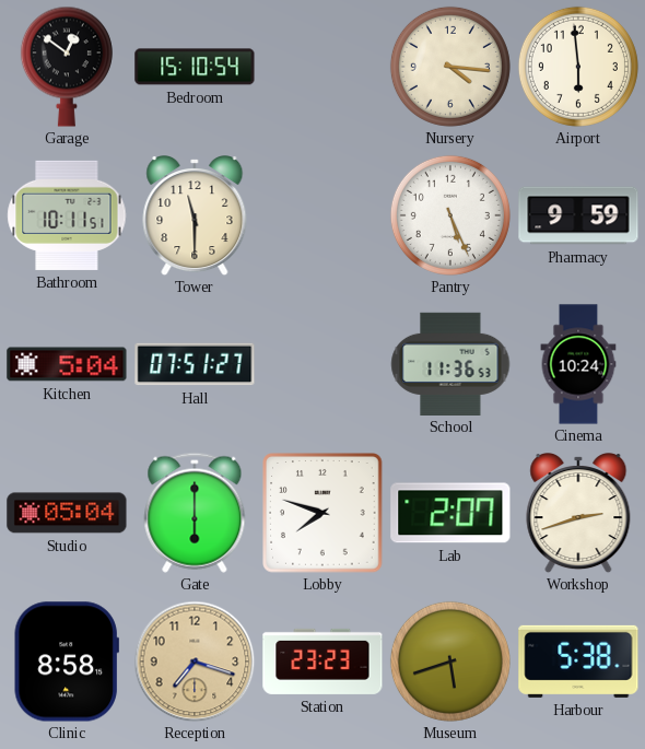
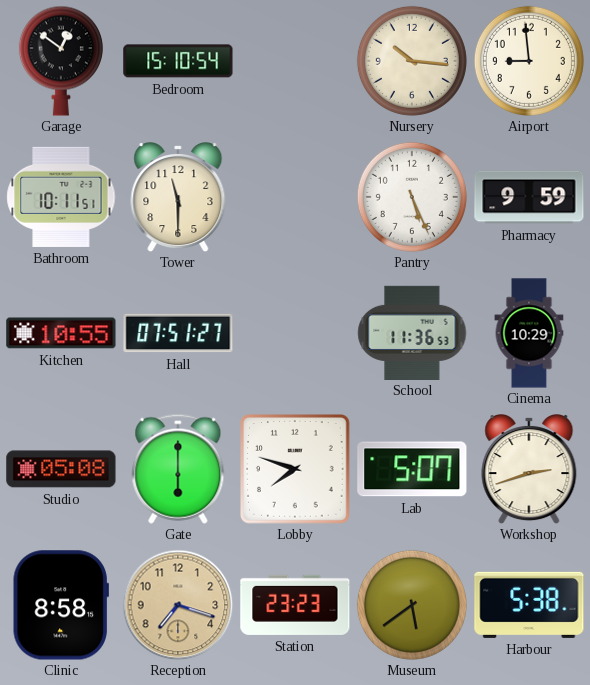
Nursery: 4:16 -> 10:16 (412, 61)
Airport: 5:59 -> 8:59 (529, 61)
Kitchen: 5:04 -> 10:55 (61, 333)
Cinema: 10:24 -> 10:29 (529, 333)
Studio: 05:04 -> 05:08 (61, 469)
Lab: 2:07 -> 5:07 (412, 469)
Museum: 5:42 -> 5:39 (412, 605)
